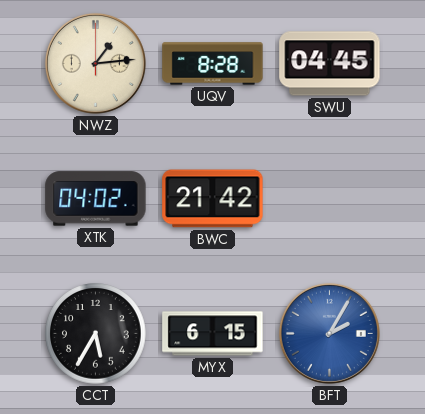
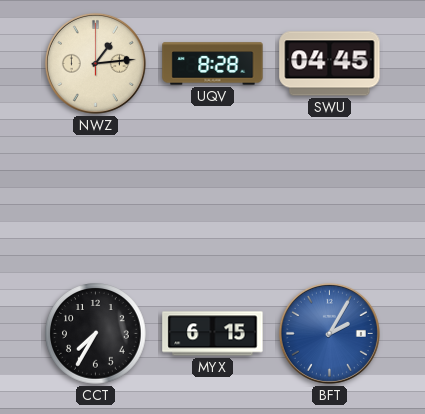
XTK: 04:02 -> none (96, 199)
BWC: 21:42 -> none (213, 199)
CCT: 5:35 -> 7:35 (96, 334)
